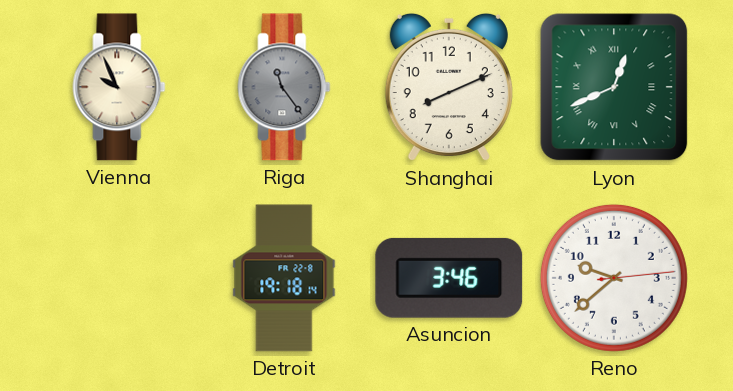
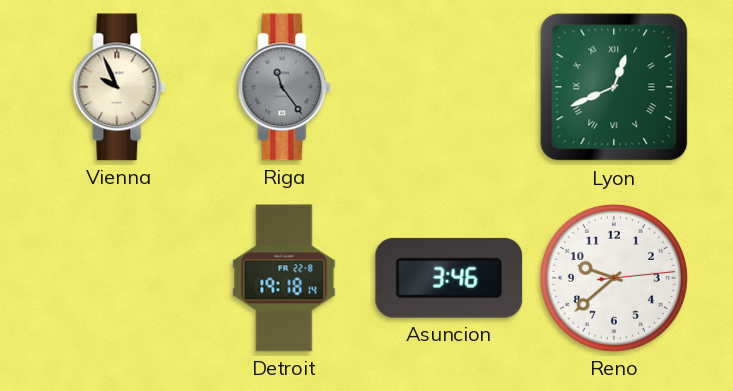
Shanghai: 8:11 -> none (449, 87)
